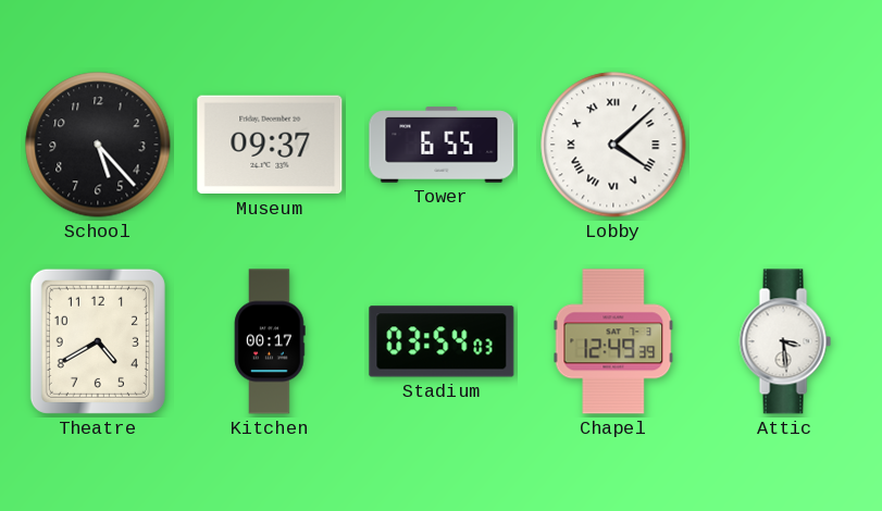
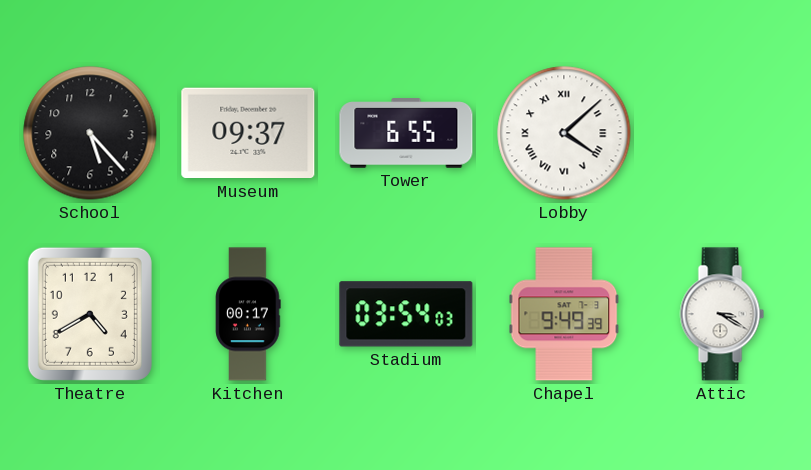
Chapel: 12:49 -> 9:49 (564, 314)
Attic: 3:29 -> 3:20 (722, 314)
